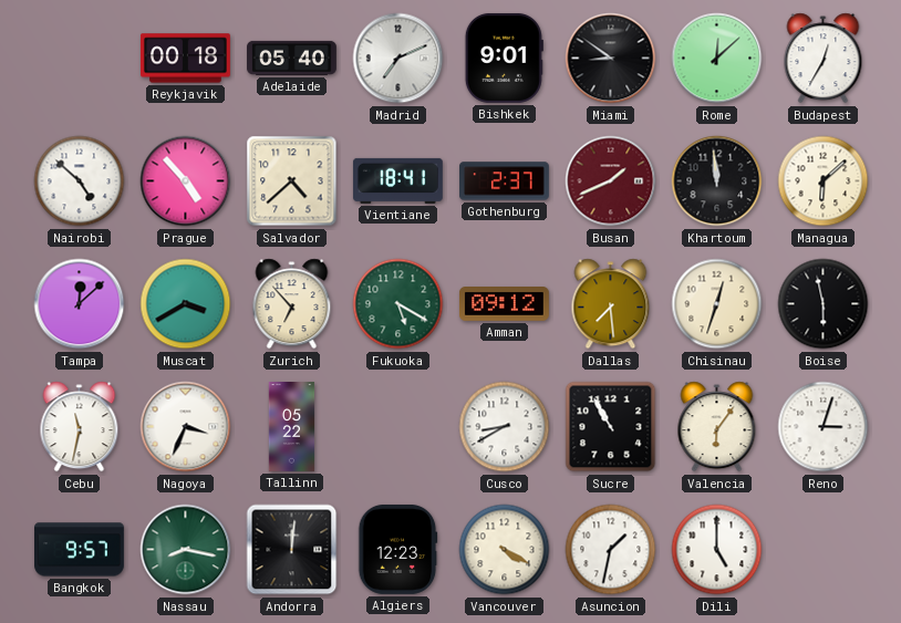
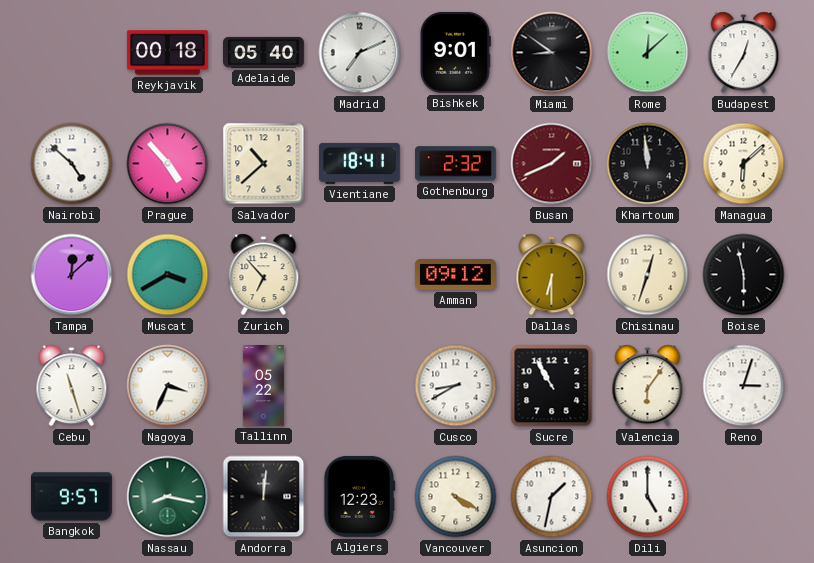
Salvador: 4:38 -> 10:38 (264, 164)
Gothenburg: 2:37 -> 2:32 (456, 164)
Fukuoka: 5:20 -> none (398, 304)
Dallas: 7:29 -> 6:30 (552, 275)
Cebu: 11:32 -> 11:27 (72, 386)
